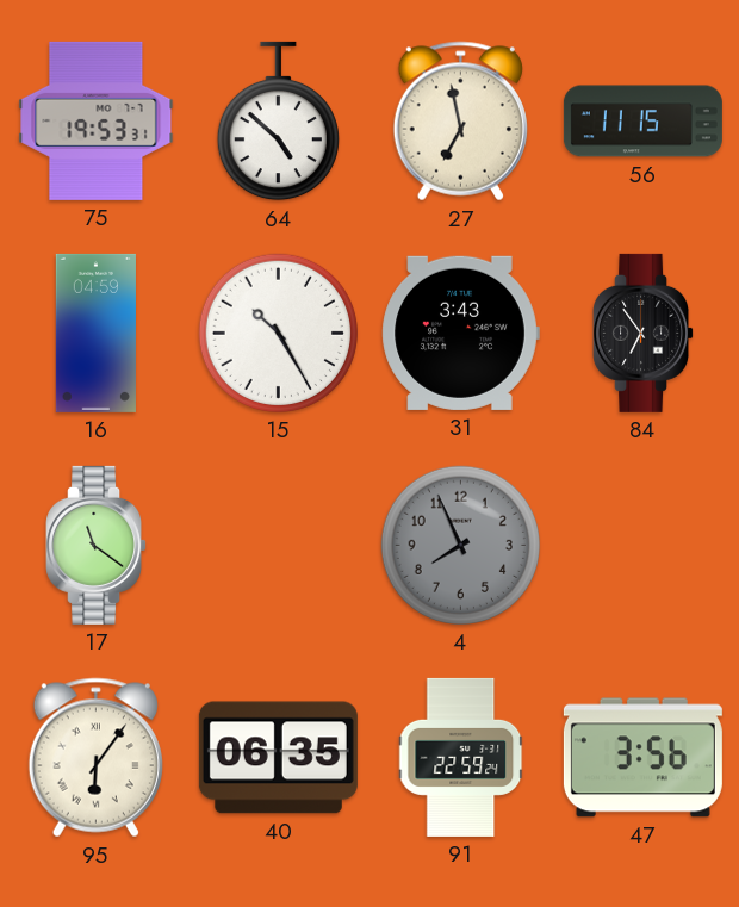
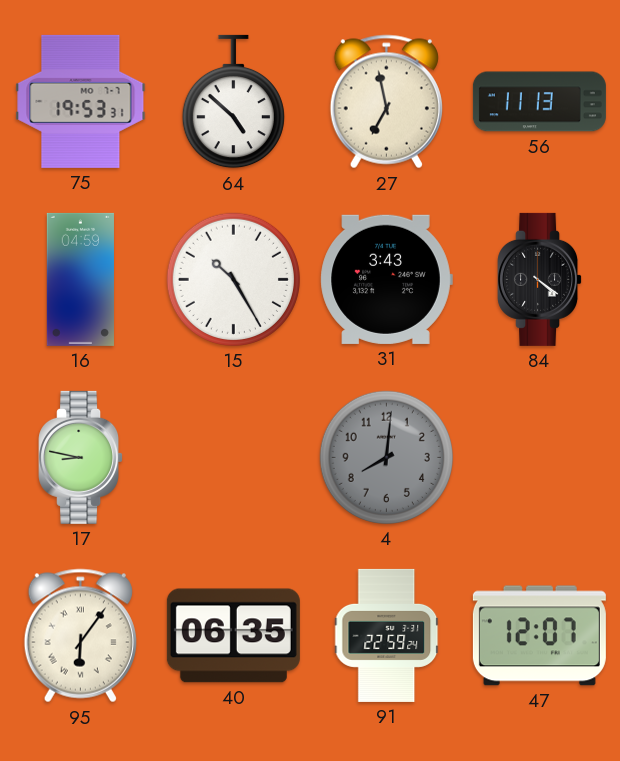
56: 11:15 -> 11:13 (539, 102)
84: 6:54 -> 4:21 (540, 279)
17: 11:21 -> 8:47 (81, 457)
4: 7:56 -> 8:01 (386, 457)
47: 3:56 -> 12:07 (539, 636)
